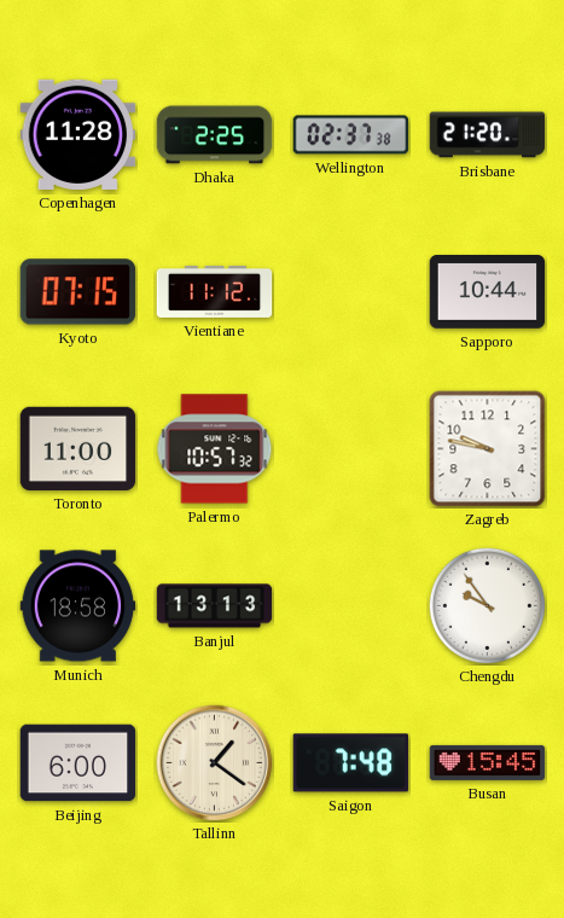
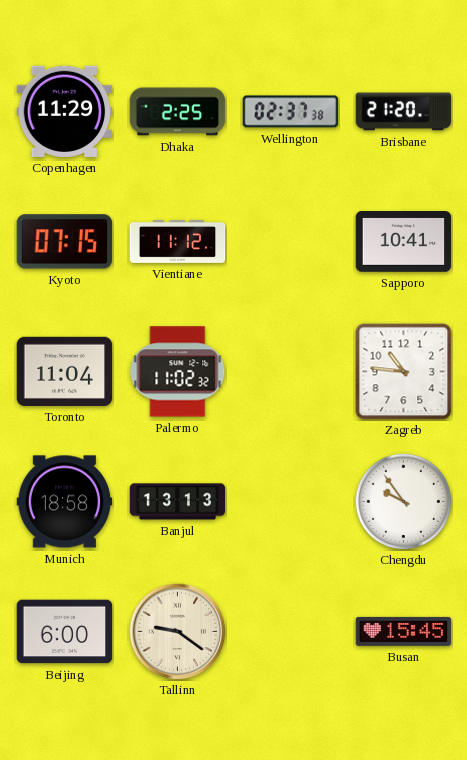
Copenhagen: 11:28 -> 11:29 (65, 111)
Sapporo: 10:44 -> 10:41 (404, 242)
Toronto: 11:00 -> 11:04 (65, 371)
Palermo: 10:57 -> 11:02 (178, 372)
Zagreb: 9:47 -> 10:46 (404, 372)
Tallinn: 1:21 -> 9:21 (178, 632)
Saigon: 7:48 -> none (351, 763)
